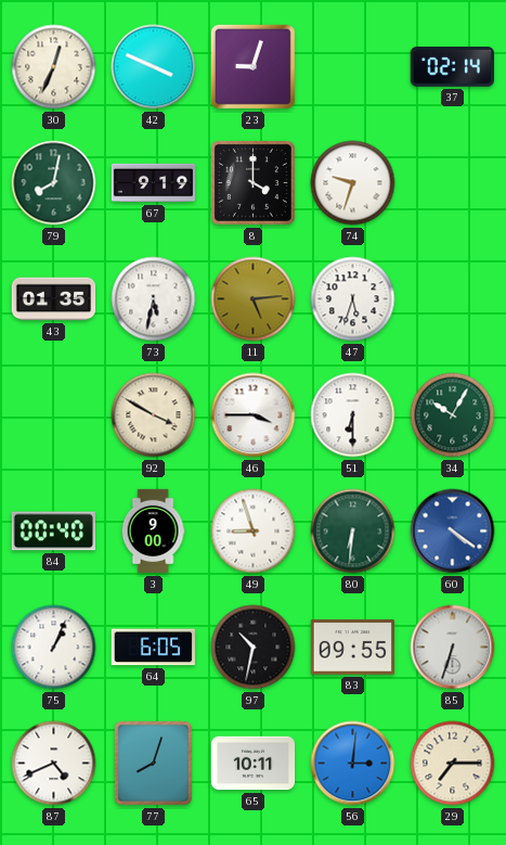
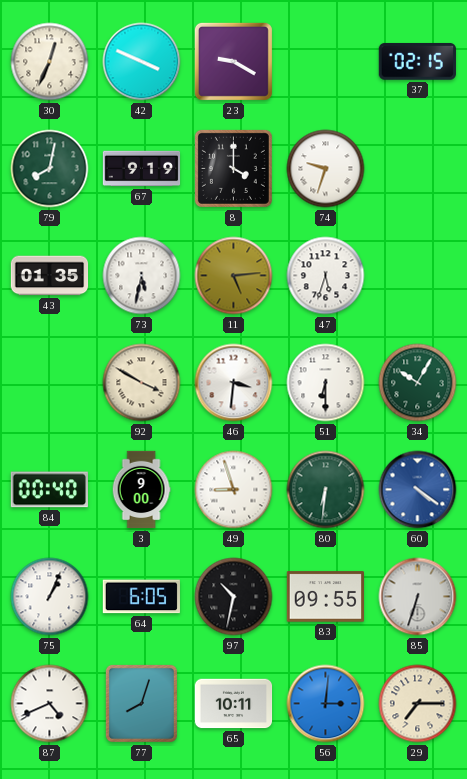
23: 9:03 -> 9:20 (233, 61)
37: 02:14 -> 02:15 (417, 62)
46: 3:45 -> 3:31 (234, 383)
